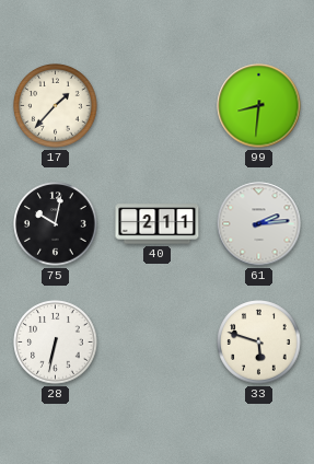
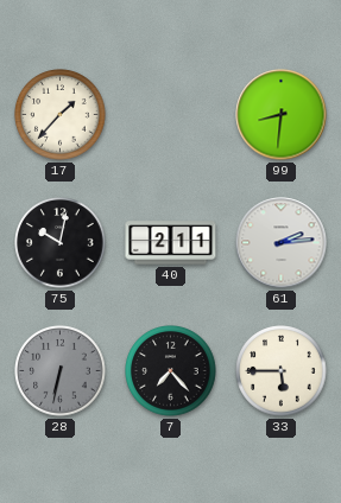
28 dial: white -> grey (61, 371)
7: none -> 7:23 (171, 371)
33: 5:48 -> 5:45 (282, 371)
